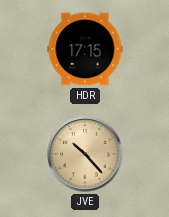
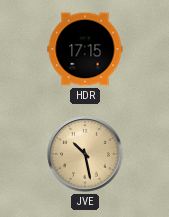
JVE: 10:23 -> 10:28 (85, 154)
